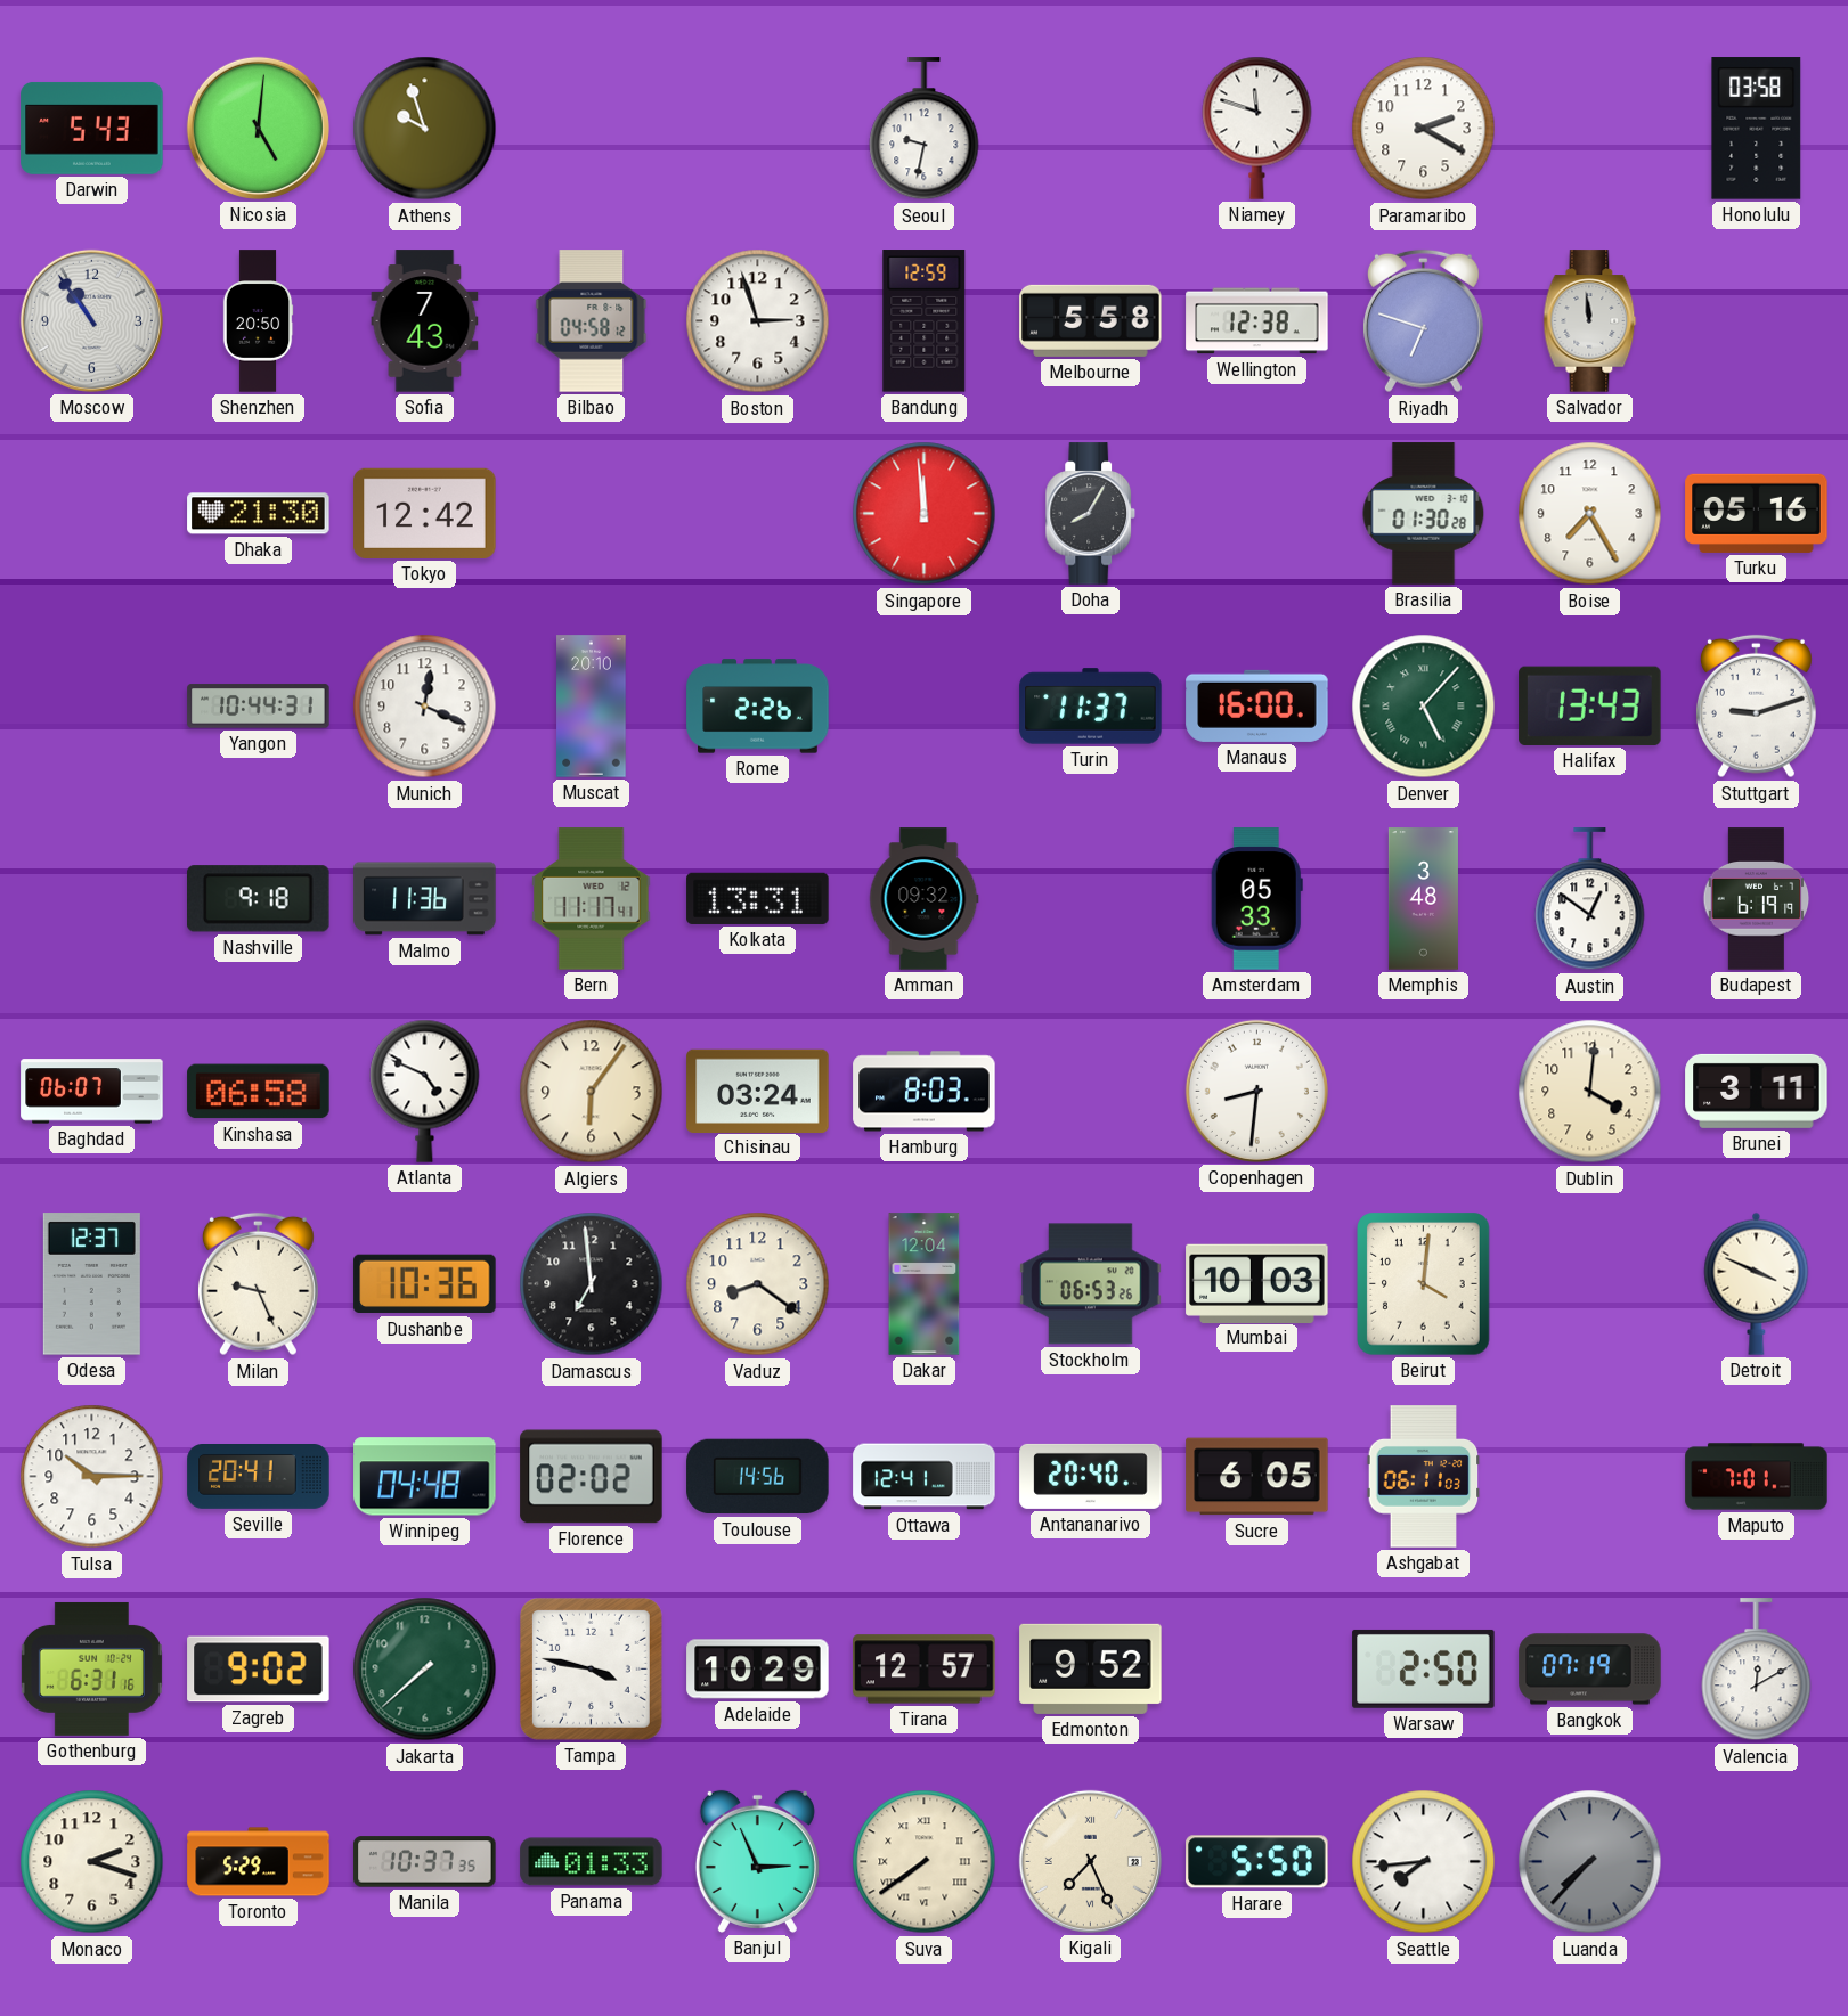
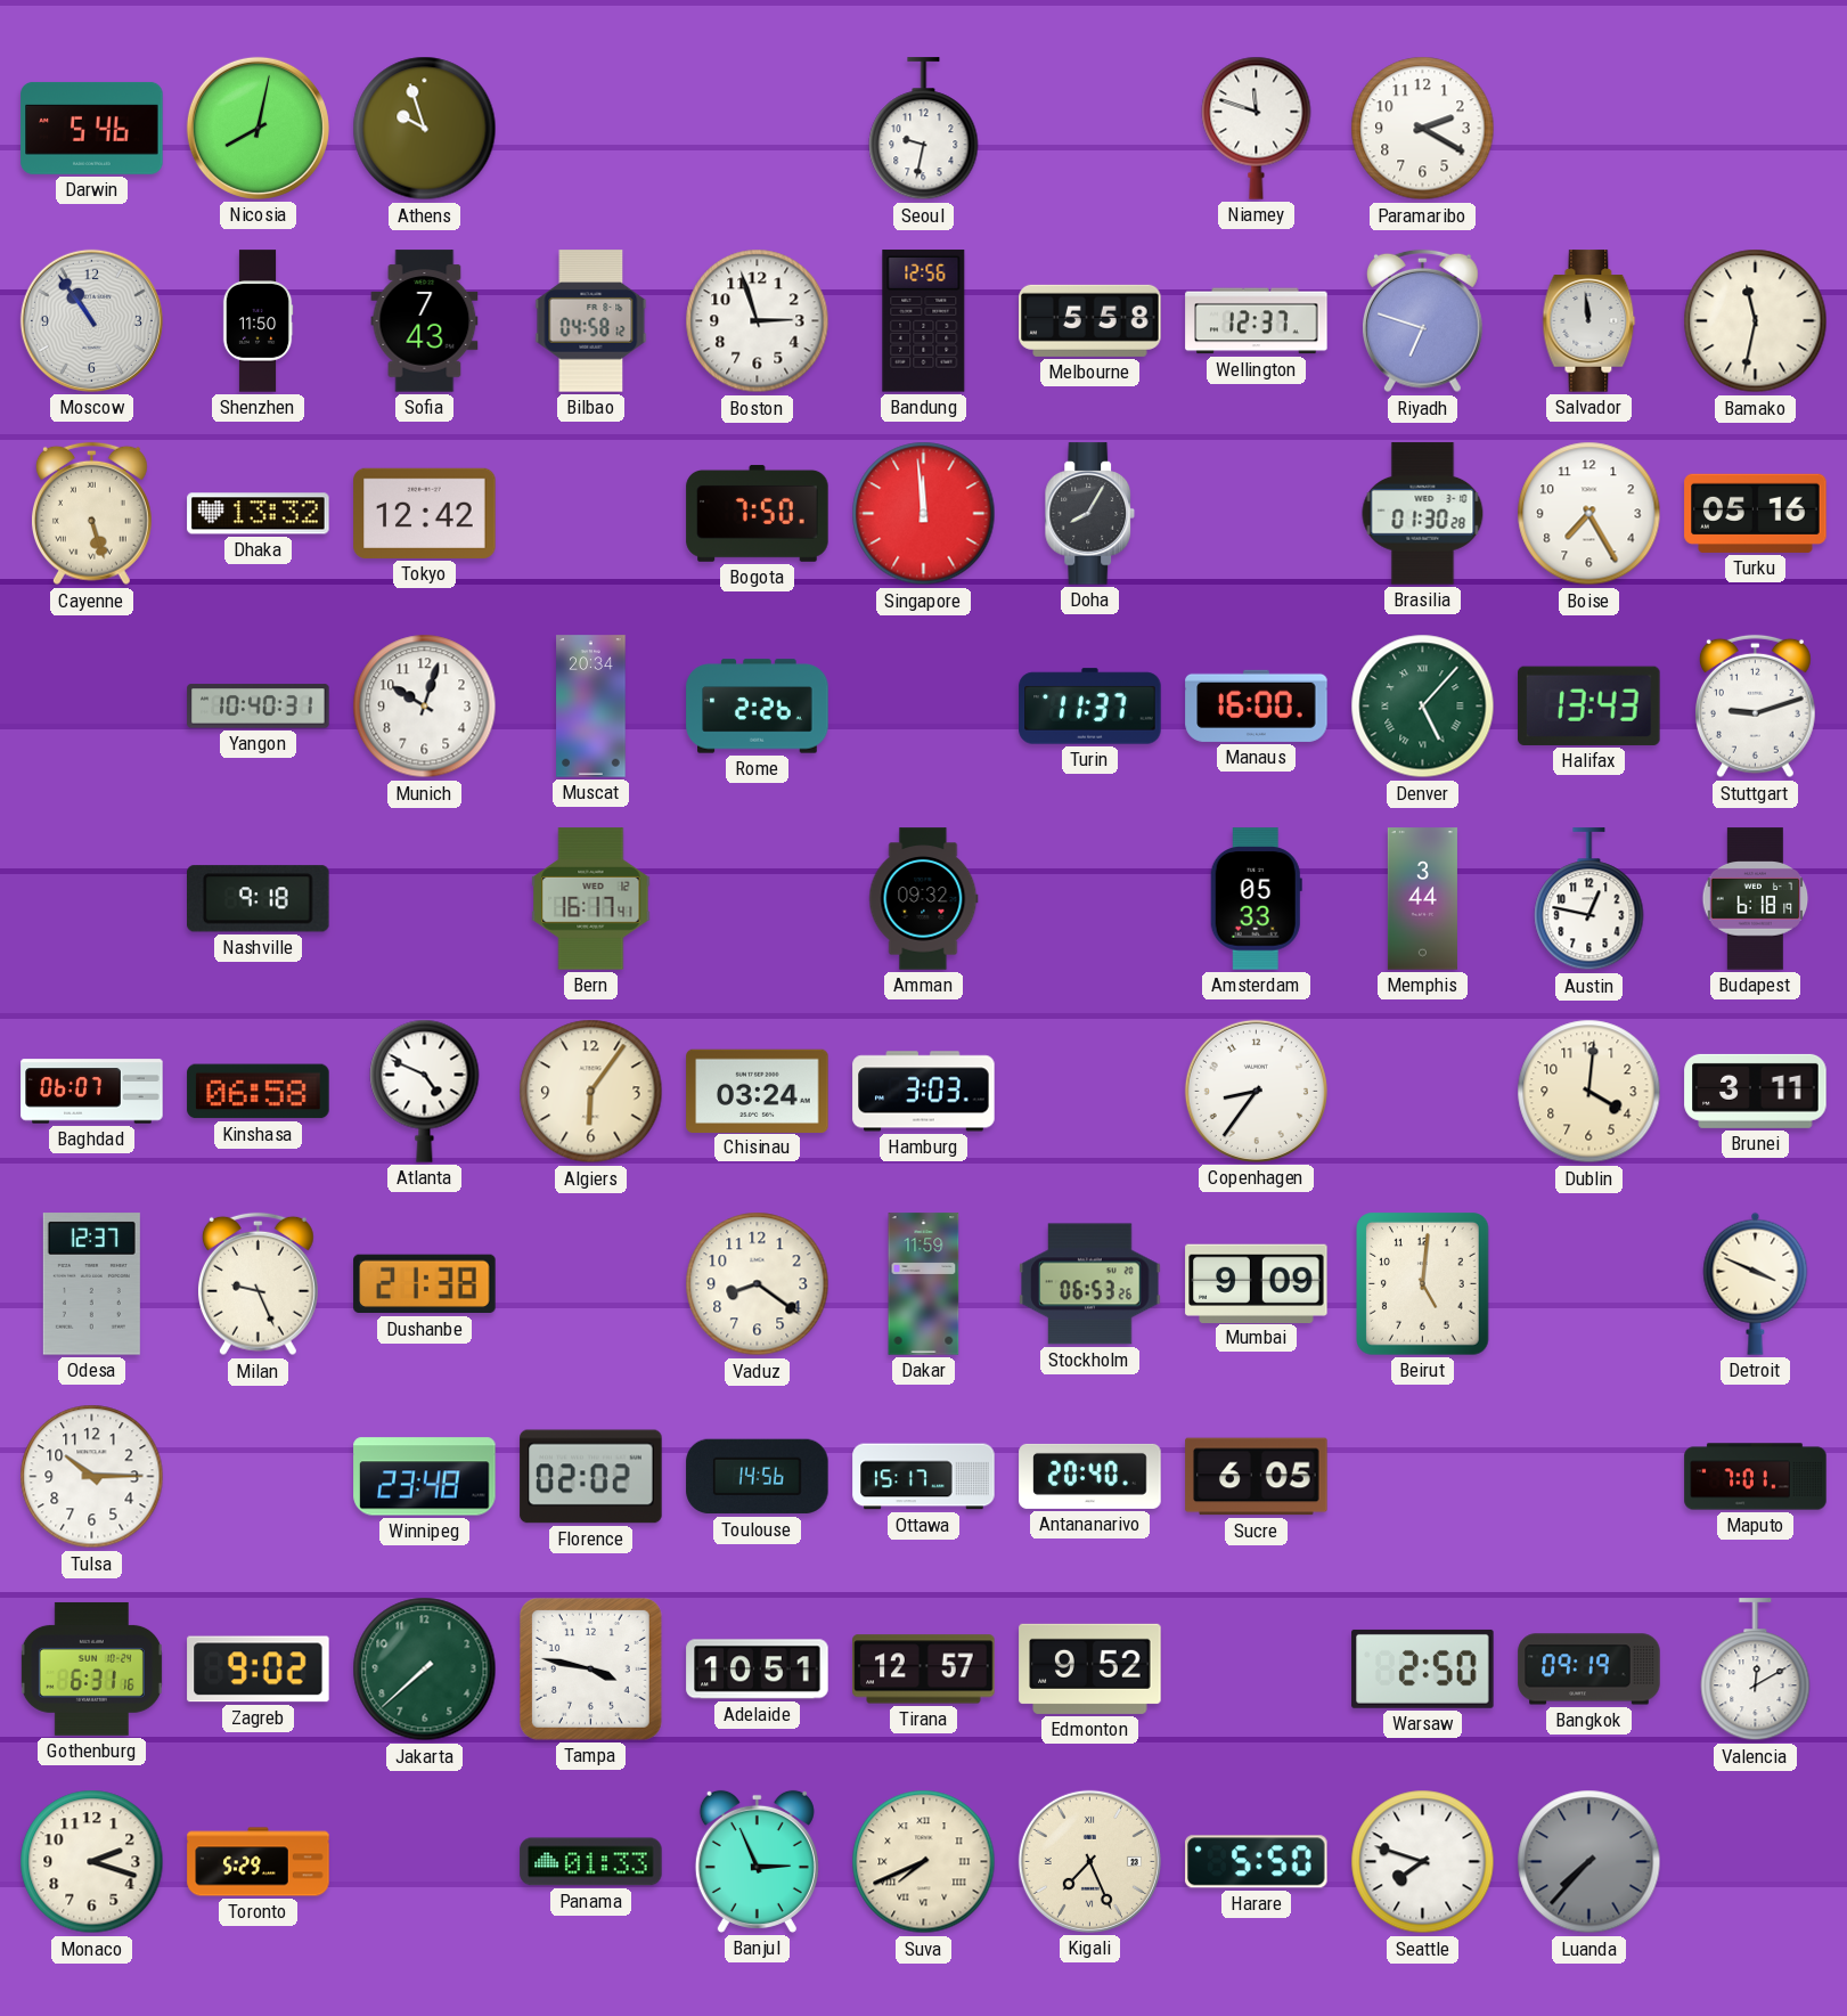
Darwin: 5:43 -> 5:46 (92, 128)
Nicosia: 5:01 -> 8:02 (258, 128)
Honolulu: 03:58 -> none (1757, 129)
Shenzhen: 20:50 -> 11:50 (258, 321)
Bandung: 12:59 -> 12:56 (924, 321)
Wellington: 12:38 -> 12:37 (1257, 321)
Bamako: none -> 11:32 (1756, 321)
Cayenne: none -> 5:27 (91, 514)
Dhaka: 21:30 -> 13:32 (259, 514)
Bogota: none -> 7:50 (758, 513)
Yangon: 10:44 -> 10:40 (259, 707)
Munich: 12:19 -> 10:03 (425, 707)
Muscat: 20:10 -> 20:34 (591, 707)
Malmo: 11:36 -> none (425, 899)
Bern: 11:17 -> 16:17 (591, 899)
Kolkata: 13:31 -> none (758, 898)
Memphis: 3:48 -> 3:44 (1422, 899)
Austin: 12:51 -> 12:47 (1589, 899)
Budapest: 6:19 -> 6:18 (1756, 899)
Hamburg: 8:03 -> 3:03 (924, 1092)
Copenhagen: 8:31 -> 8:36 (1256, 1091)
Dushanbe: 10:36 -> 21:38 (425, 1284)
Damascus: 6:59 -> none (592, 1284)
Dakar: 12:04 -> 11:59 (924, 1284)
Mumbai: 10:03 -> 9:09 (1257, 1283)
Beirut: 4:01 -> 5:01 (1423, 1284)
Seville: 20:41 -> none (259, 1477)
Winnipeg: 04:48 -> 23:48 (425, 1477)
Ottawa: 12:41 -> 15:17 (924, 1477)
Ashgabat: 06:11 -> none (1424, 1477)
Adelaide: 10:29 -> 10:51 (758, 1670)
Bangkok: 07:19 -> 09:19 (1589, 1670)
Manila: 10:37 -> none (425, 1862)
Suva: 7:39 -> 7:41 (924, 1862)
Seattle: 7:44 -> 7:48 (1423, 1862)
